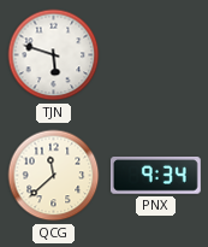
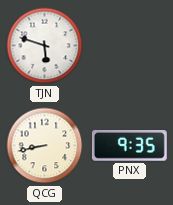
QCG: 11:38 -> 8:43 (45, 146)
PNX: 9:34 -> 9:35 (129, 146)
